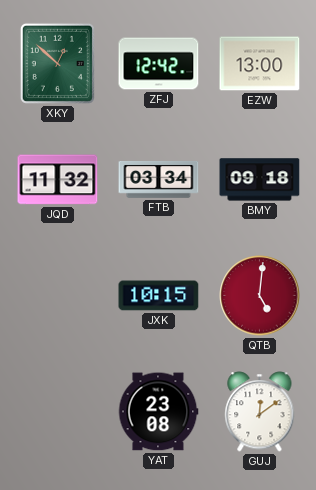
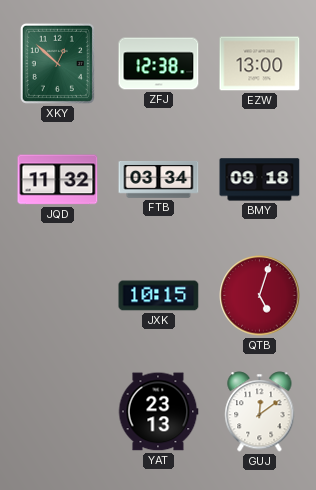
ZFJ: 12:42 -> 12:38 (159, 64)
QTB: 5:01 -> 5:03 (260, 296)
YAT: 23:08 -> 23:13 (158, 412)
